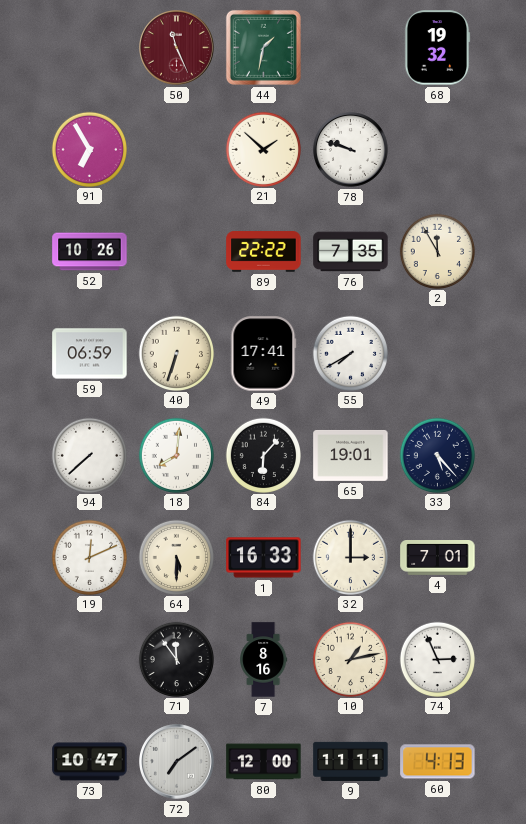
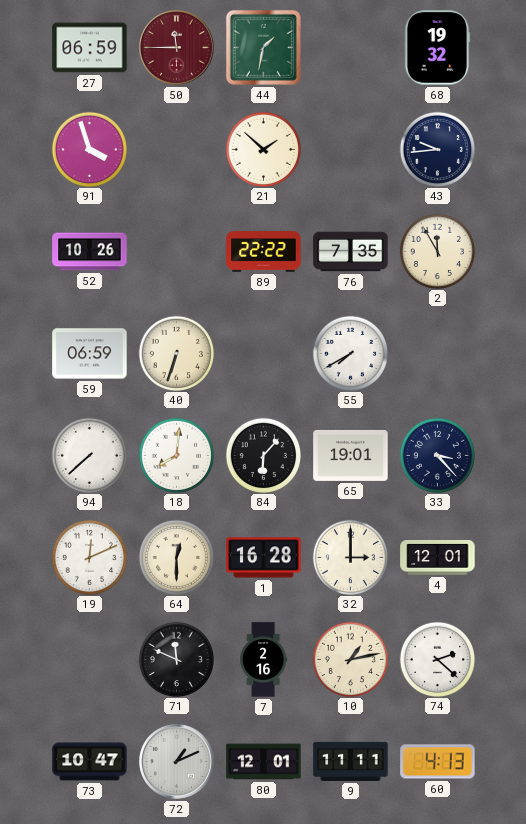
27: none -> 06:59 (90, 48)
50: 11:26 -> 11:45 (177, 48)
91: 6:55 -> 3:57 (89, 149)
78: 9:48 -> none (351, 150)
43: none -> 9:44 (437, 149)
49: 17:41 -> none (264, 354)
33: 5:23 -> 3:23 (437, 455)
64: 5:30 -> 12:30 (176, 557)
1: 16:33 -> 16:28 (264, 558)
4: 7:01 -> 12:01 (438, 558)
71: 11:54 -> 11:49 (176, 659)
7: 8:16 -> 2:16 (264, 660)
74: 2:56 -> 2:22 (437, 659)
72: 7:09 -> 1:11 (177, 762)
80: 12:00 -> 12:01 (264, 762)
